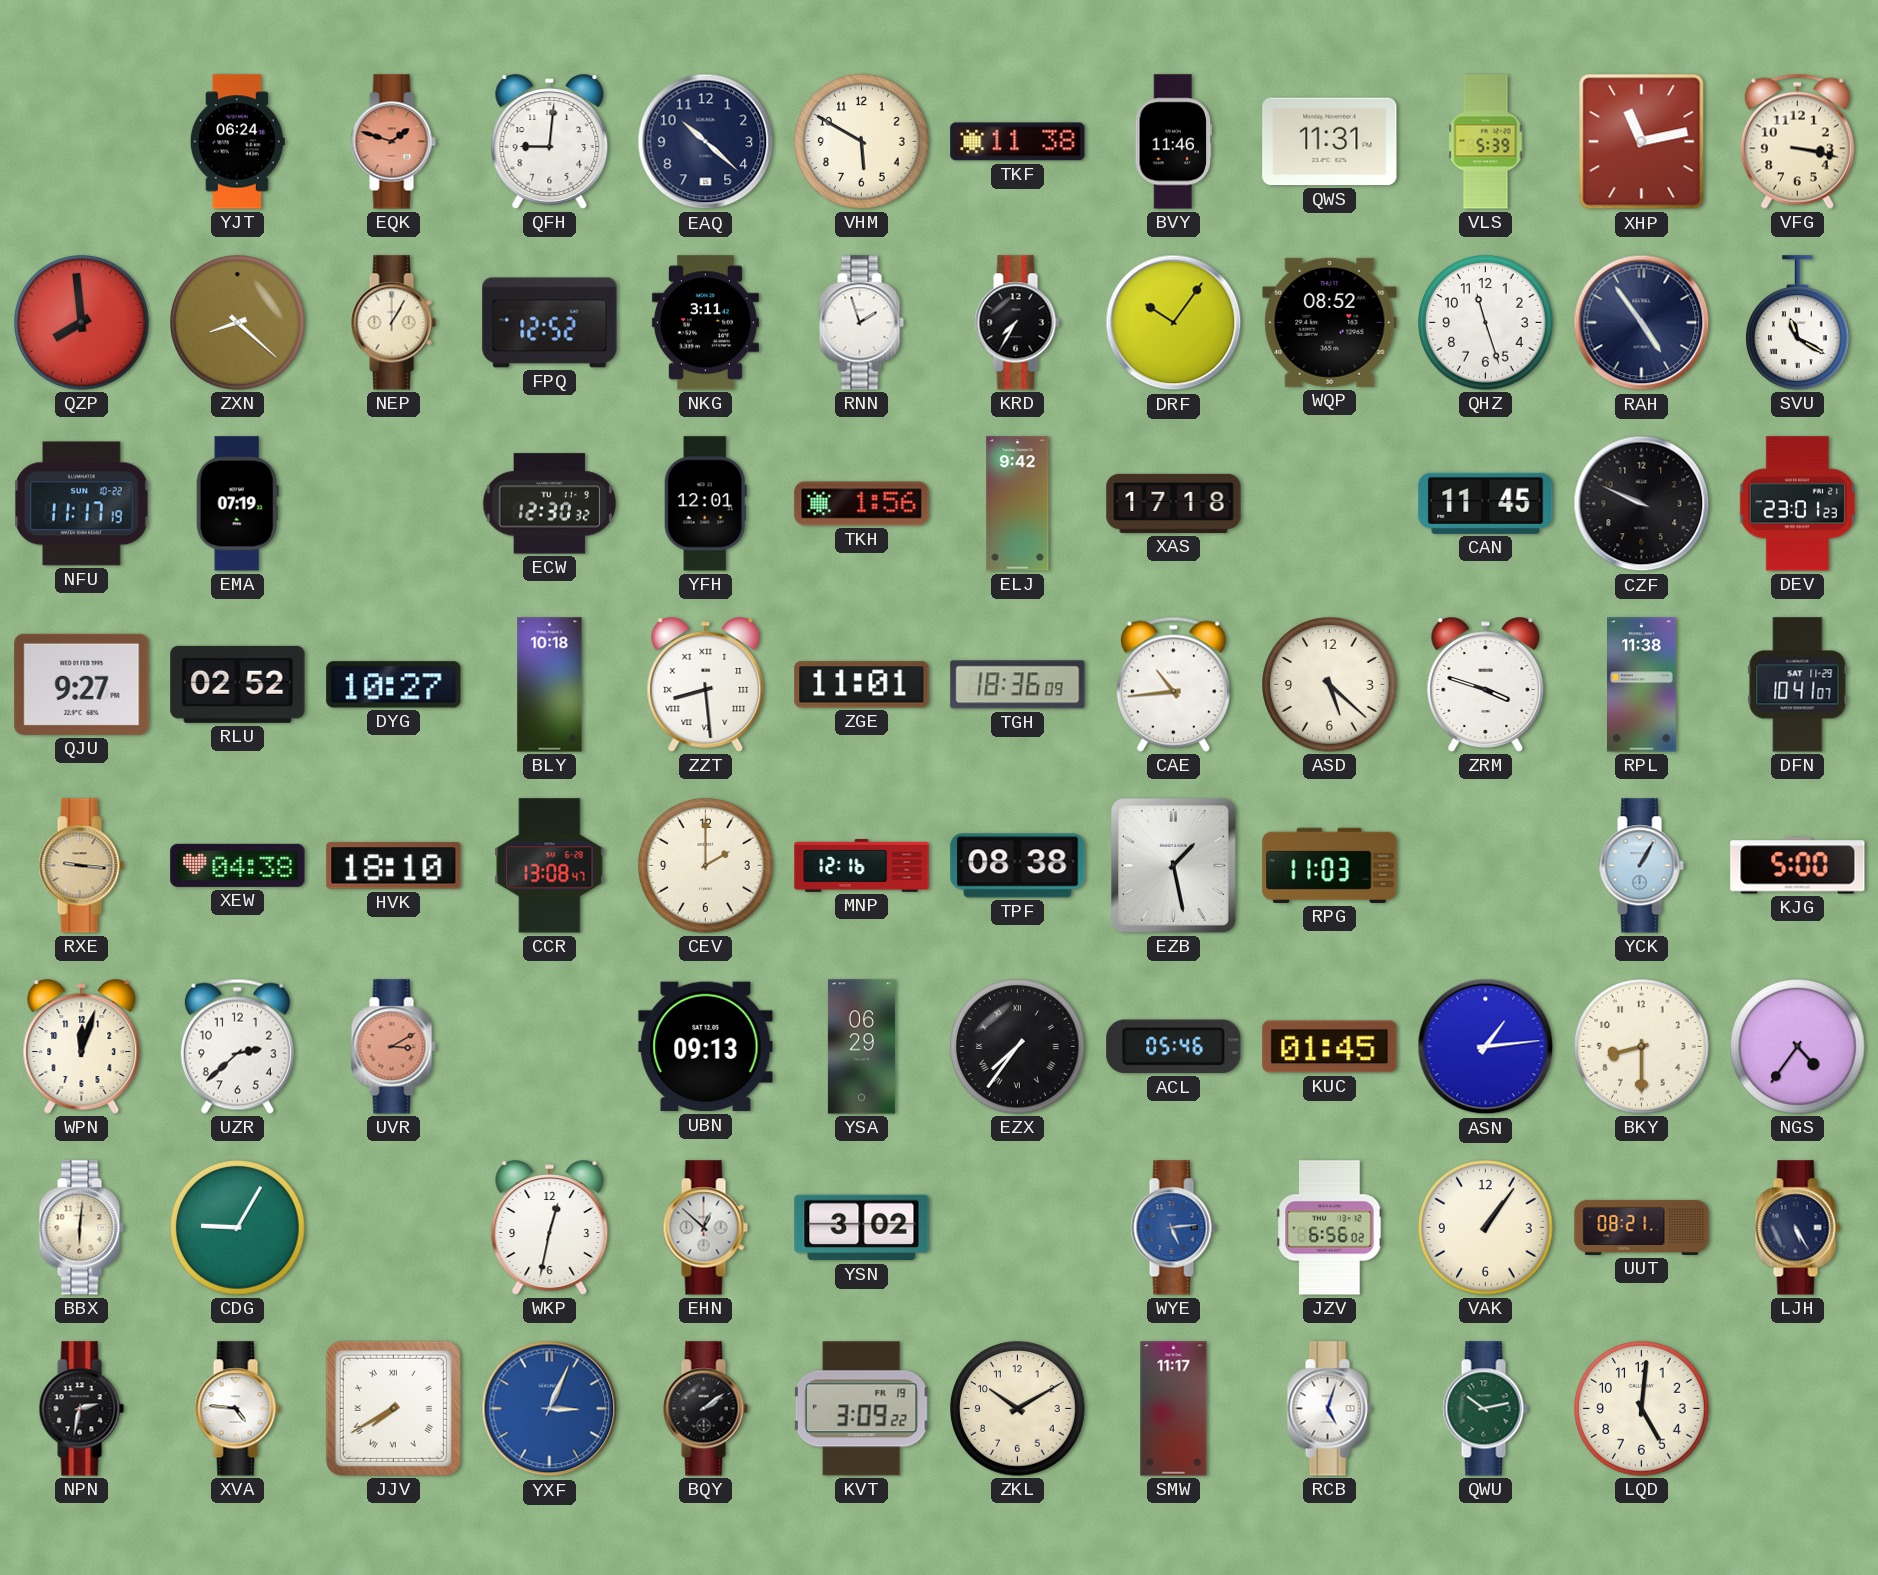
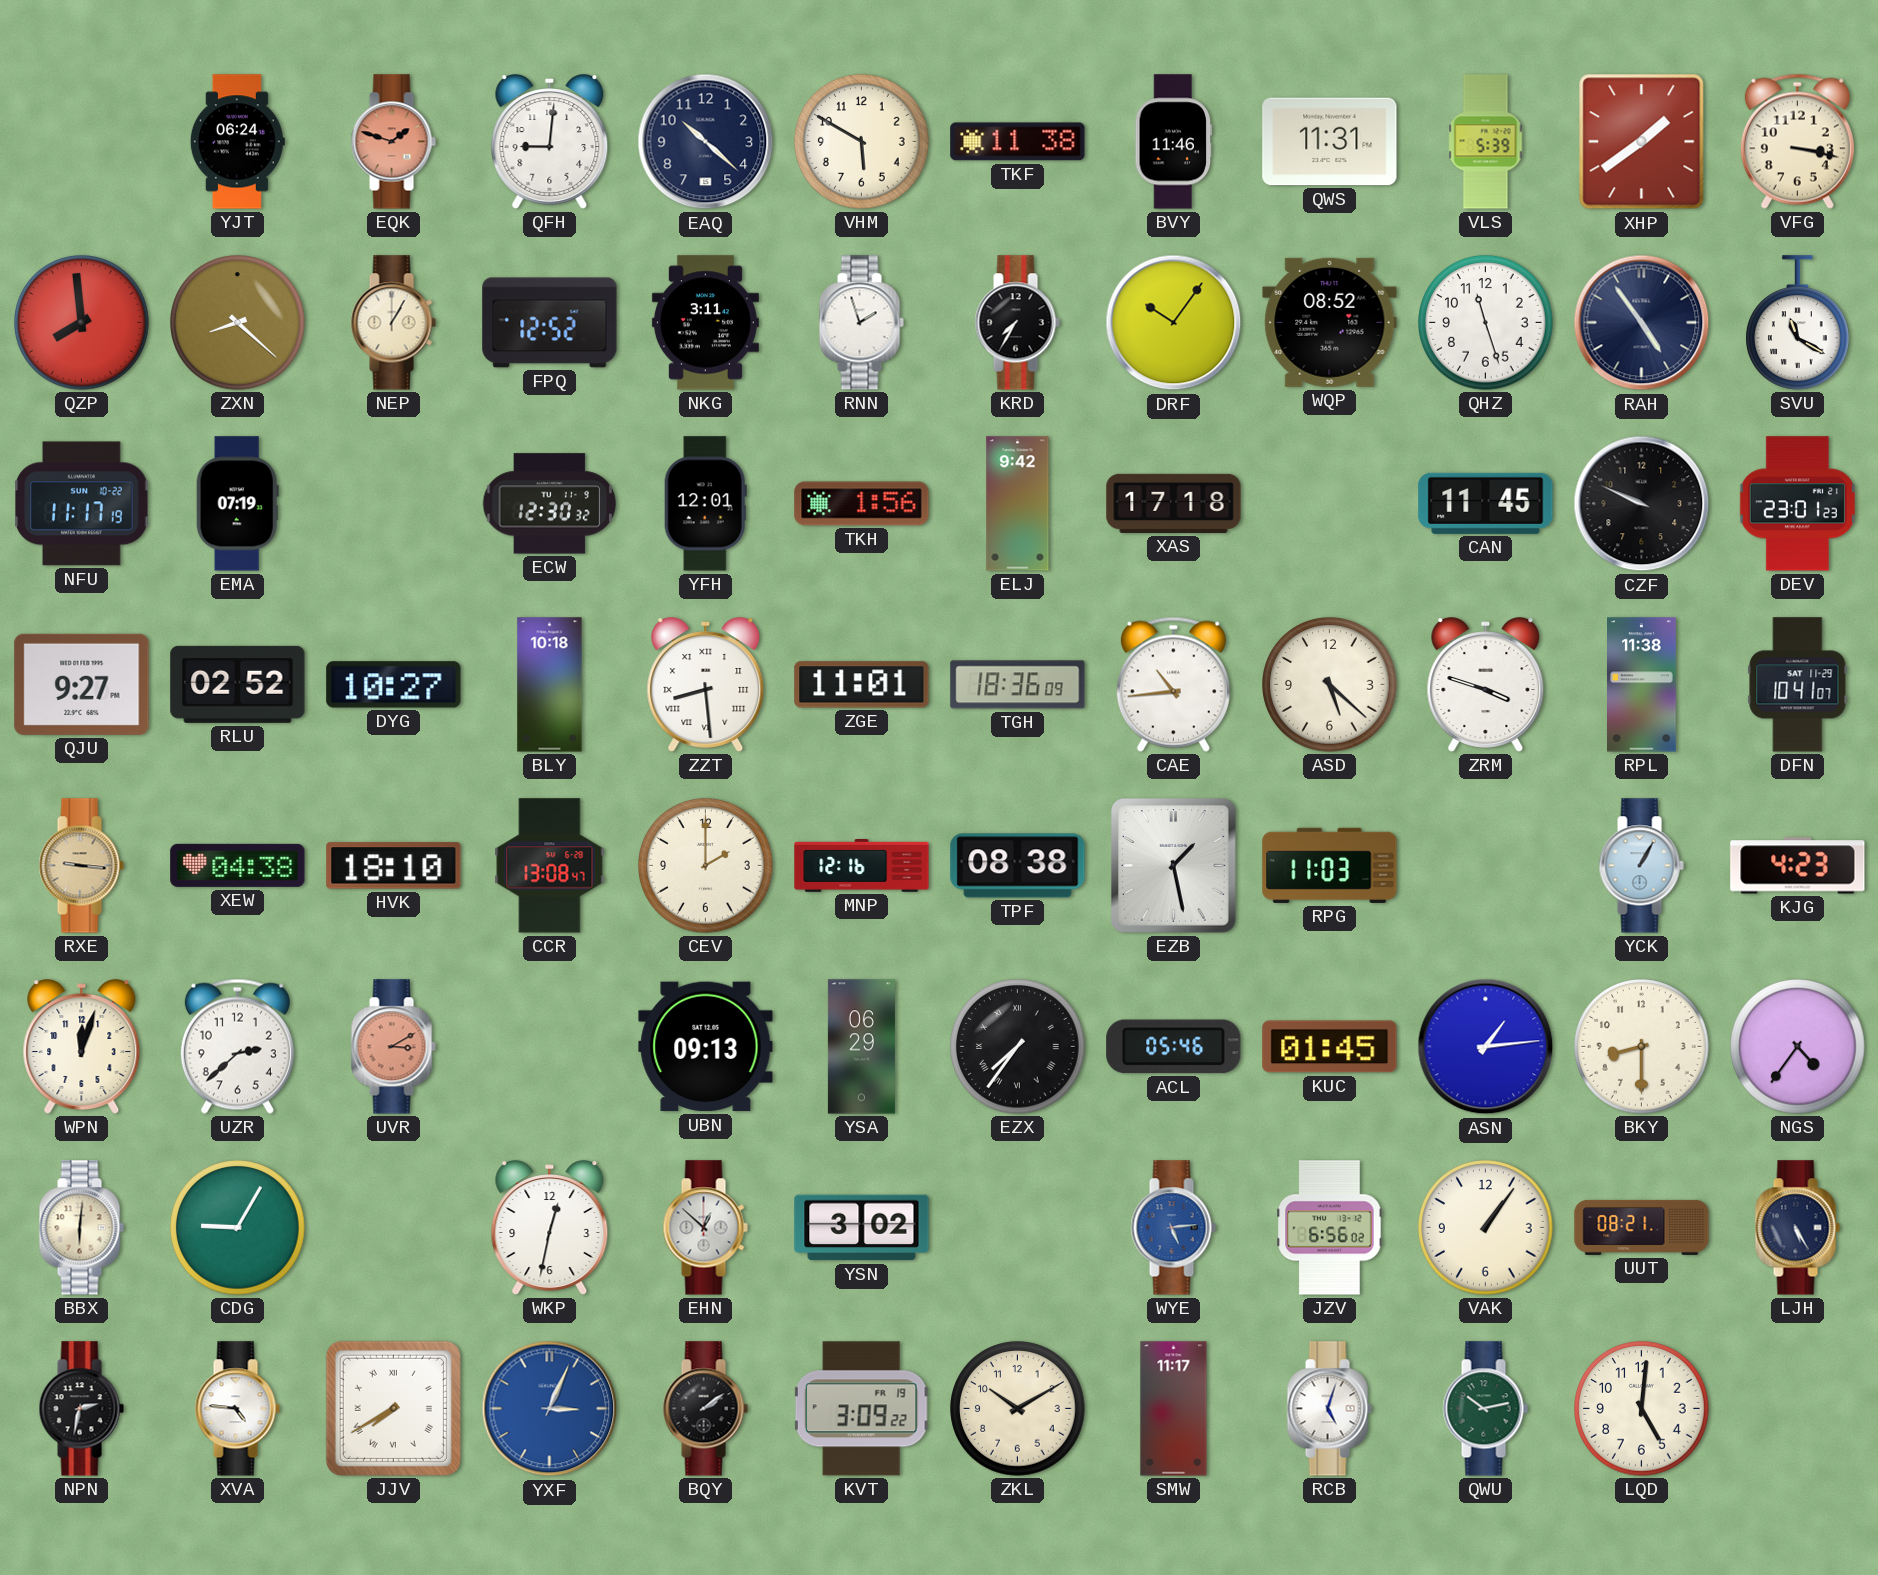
XHP: 11:13 -> 1:39 (1642, 142)
KJG: 5:00 -> 4:23 (1798, 866)
